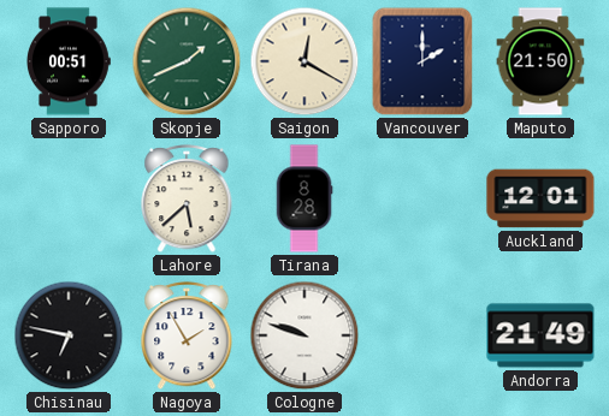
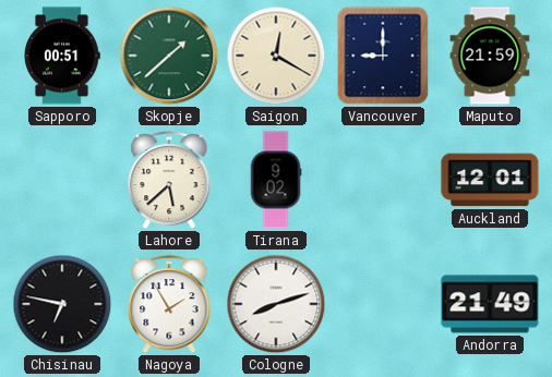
Skopje: 1:41 -> 1:38 (169, 56)
Vancouver: 2:00 -> 9:00 (383, 56)
Maputo: 21:50 -> 21:59 (490, 56)
Tirana: 8:28 -> 9:02 (276, 180)
Cologne: 9:48 -> 8:12 (276, 304)
